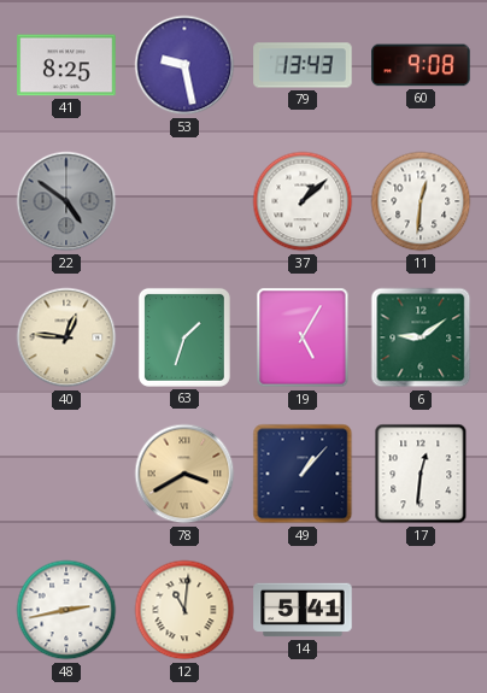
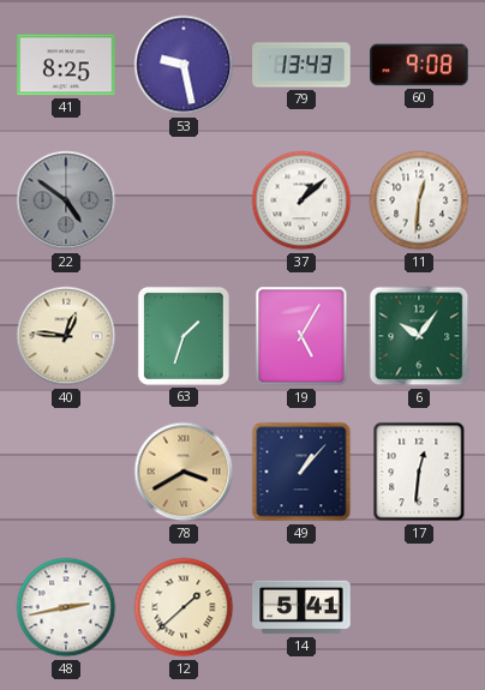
6: 9:09 -> 10:06 (419, 336)
12: 11:01 -> 1:38 (184, 607)
